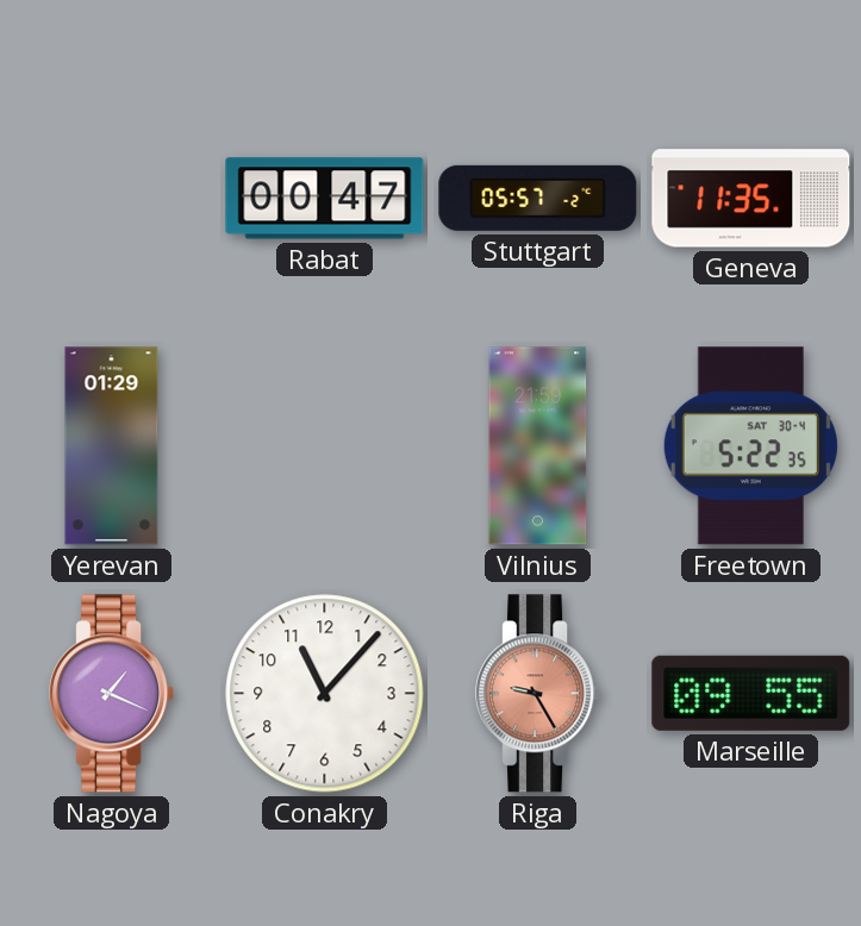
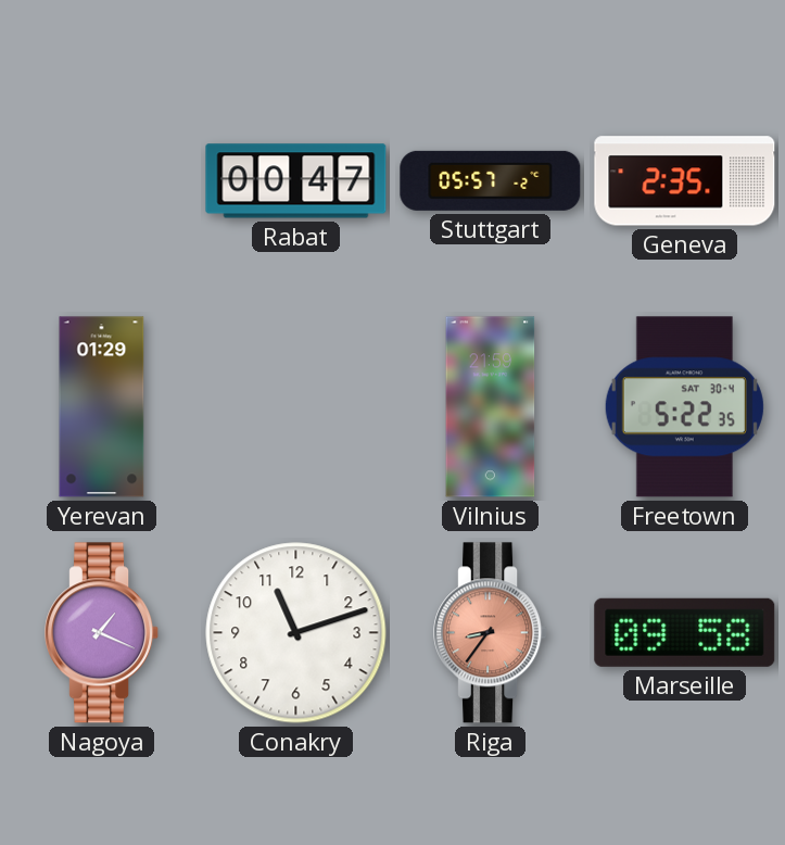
Geneva: 11:35 -> 2:35 (685, 181)
Conakry: 11:07 -> 11:12 (296, 633)
Riga: 9:25 -> 8:36 (491, 633)
Marseille: 09:55 -> 09:58 (685, 632)
